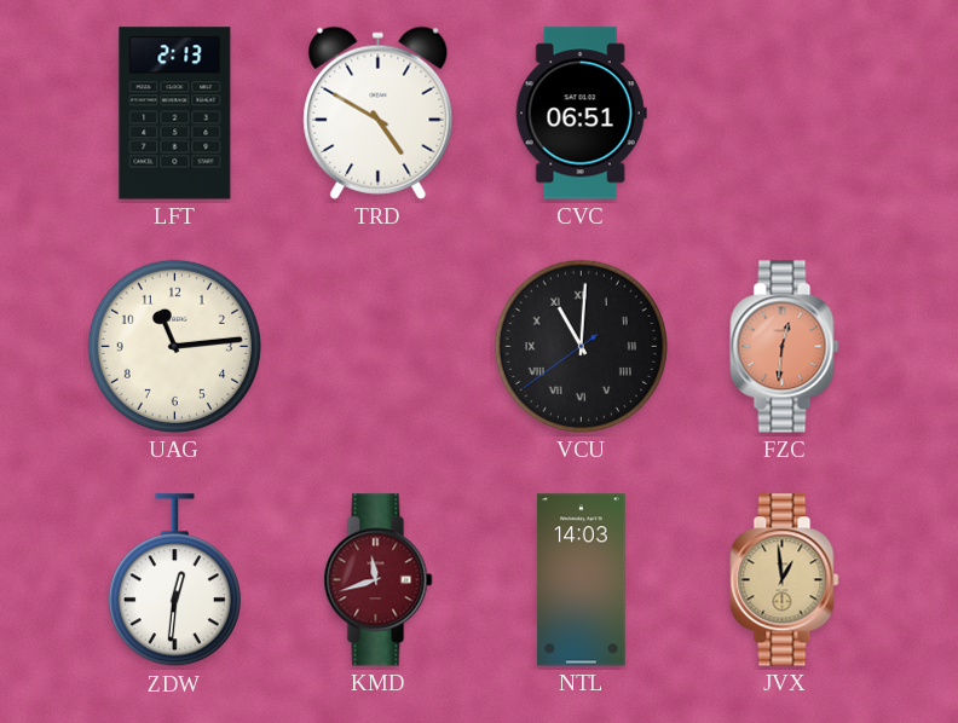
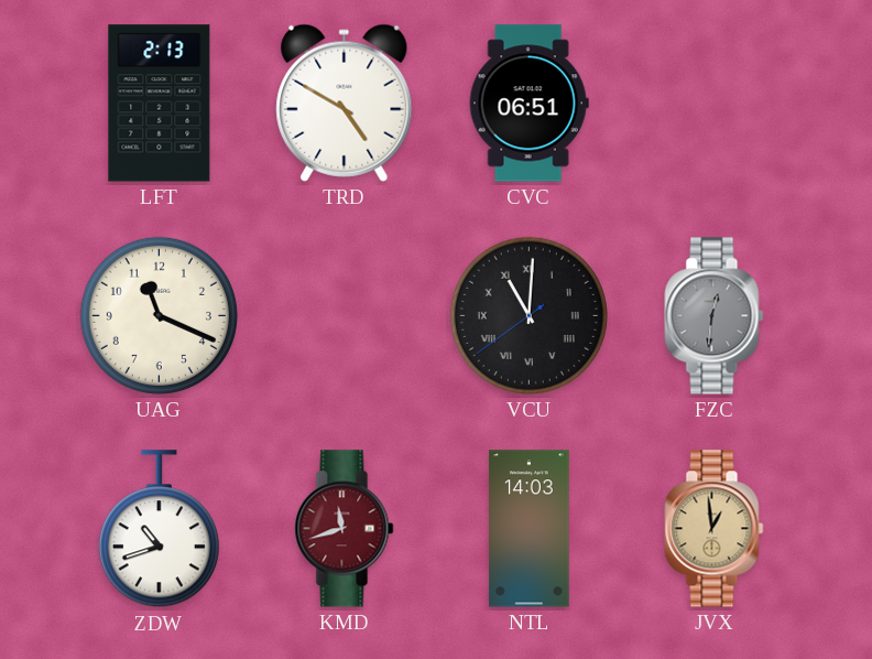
UAG: 11:14 -> 11:19 (159, 315)
FZC dial: salmon -> grey (715, 316)
ZDW: 12:31 -> 10:42 (159, 529)
